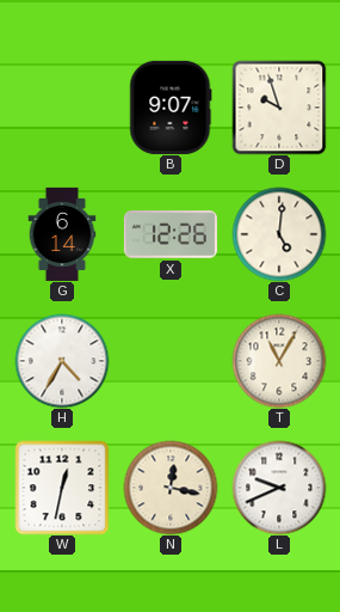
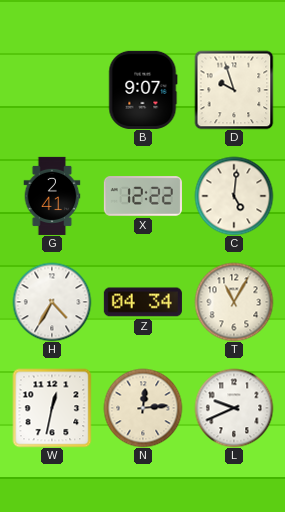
G: 6:14 -> 2:41 (52, 196)
X: 12:26 -> 12:22 (143, 196)
Z: none -> 04:34 (143, 302)
N: 12:17 -> 12:14 (143, 408)
